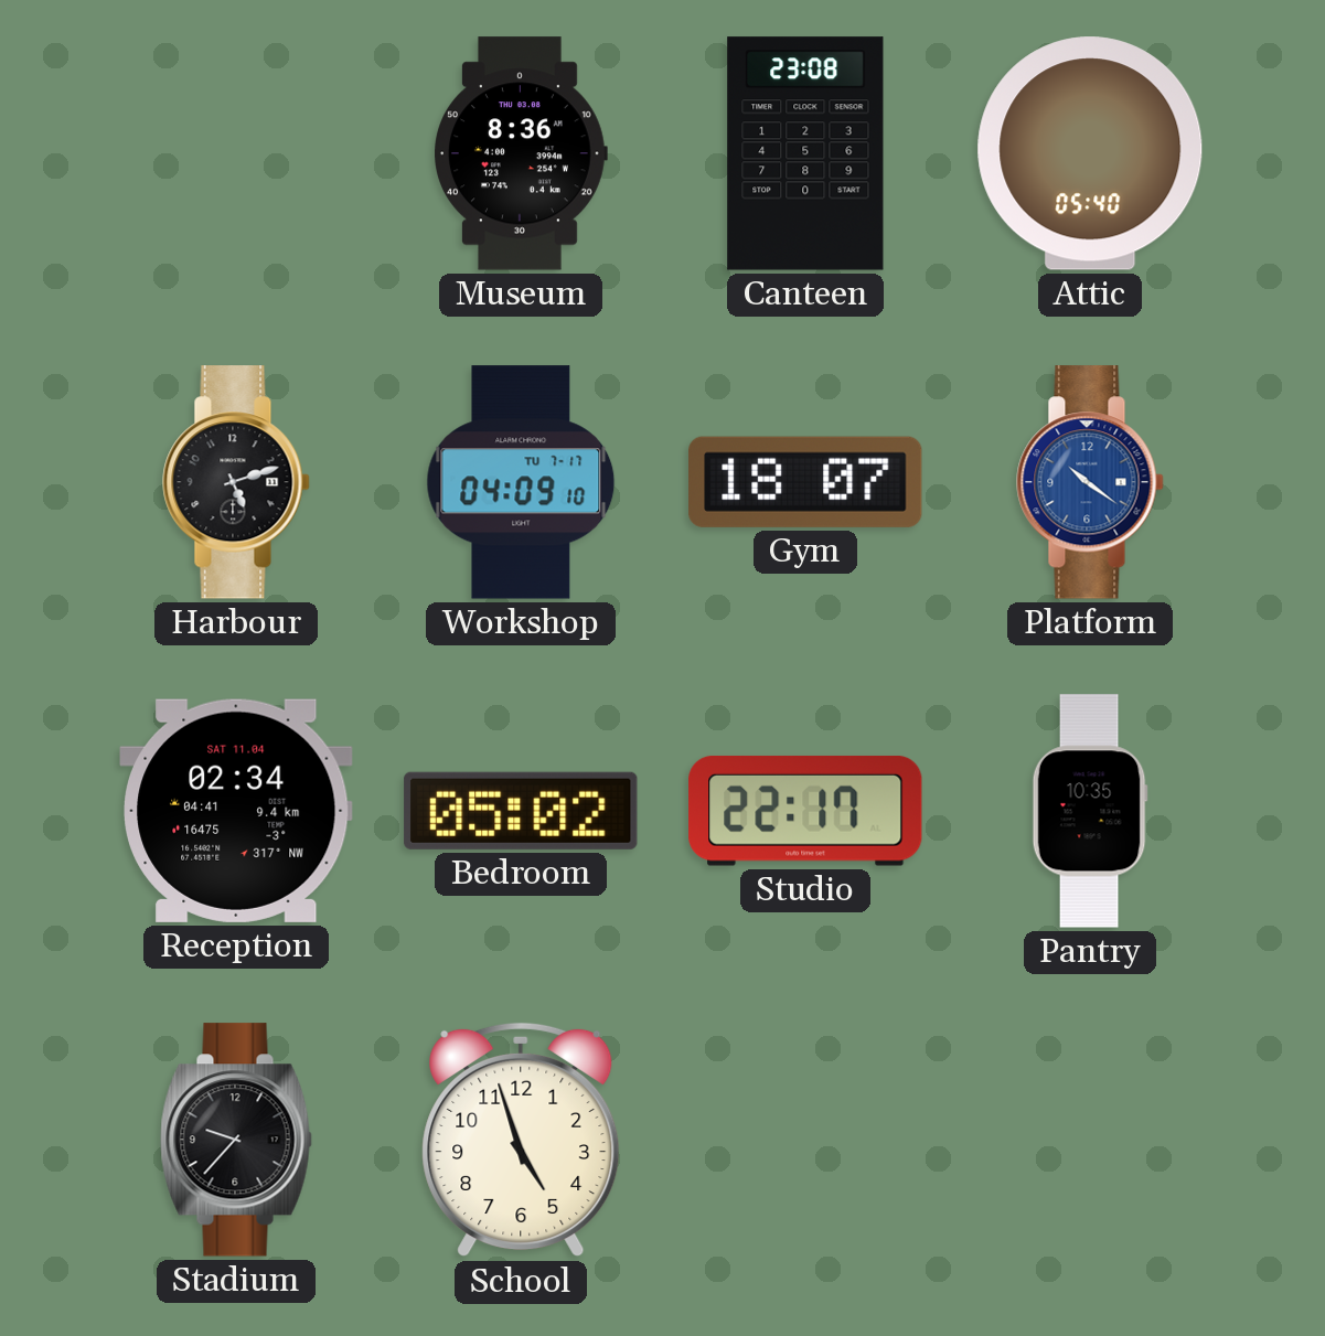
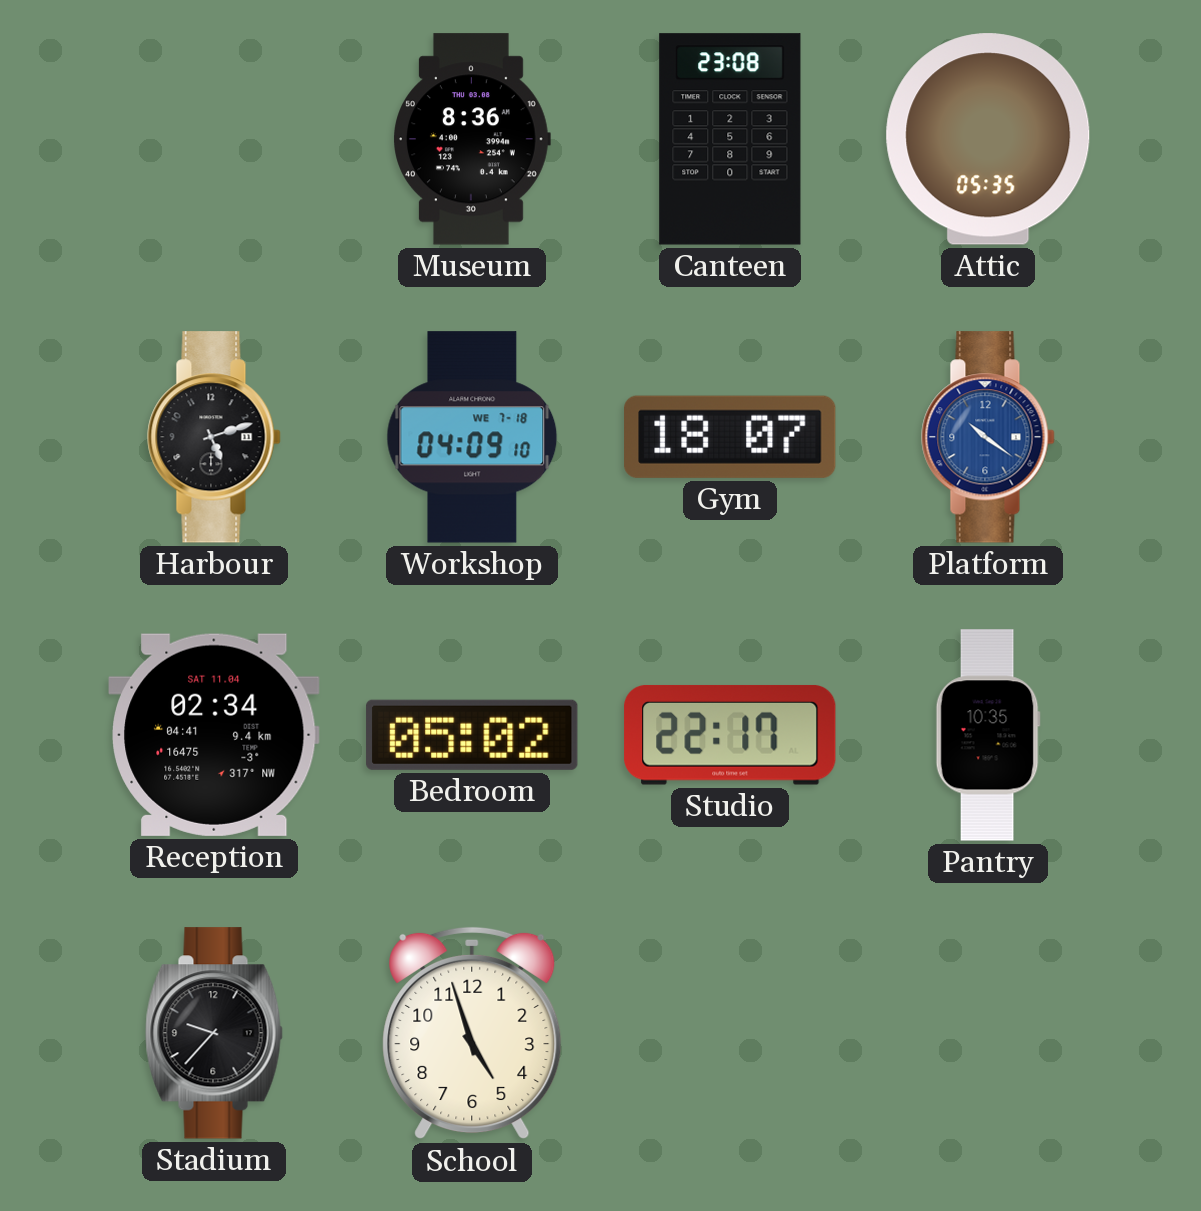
Attic: 05:40 -> 05:35 (988, 139)
Workshop date: TU 7-17 -> WE 7-18 (472, 437)
